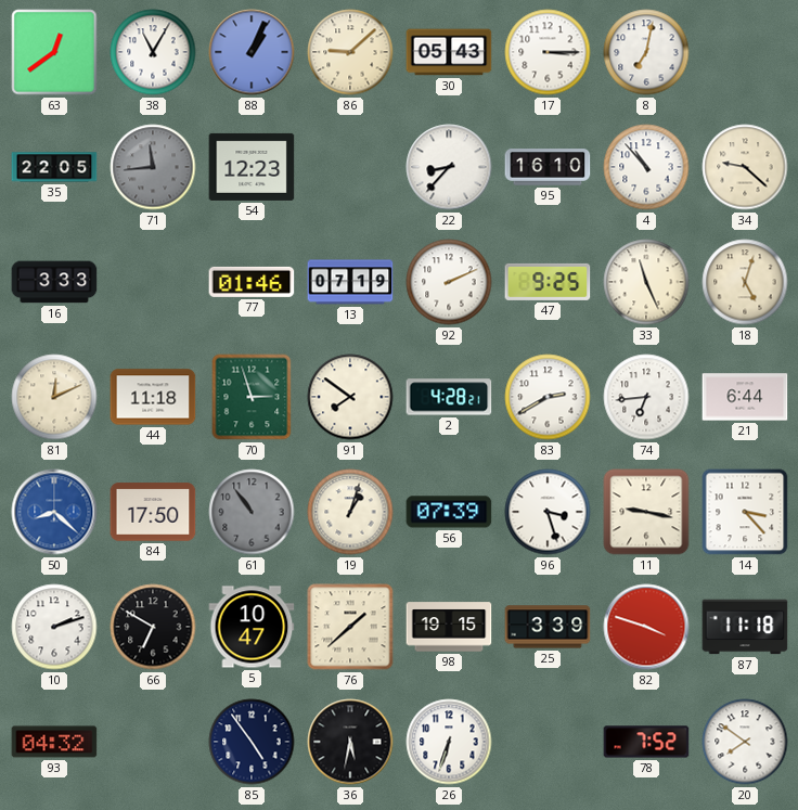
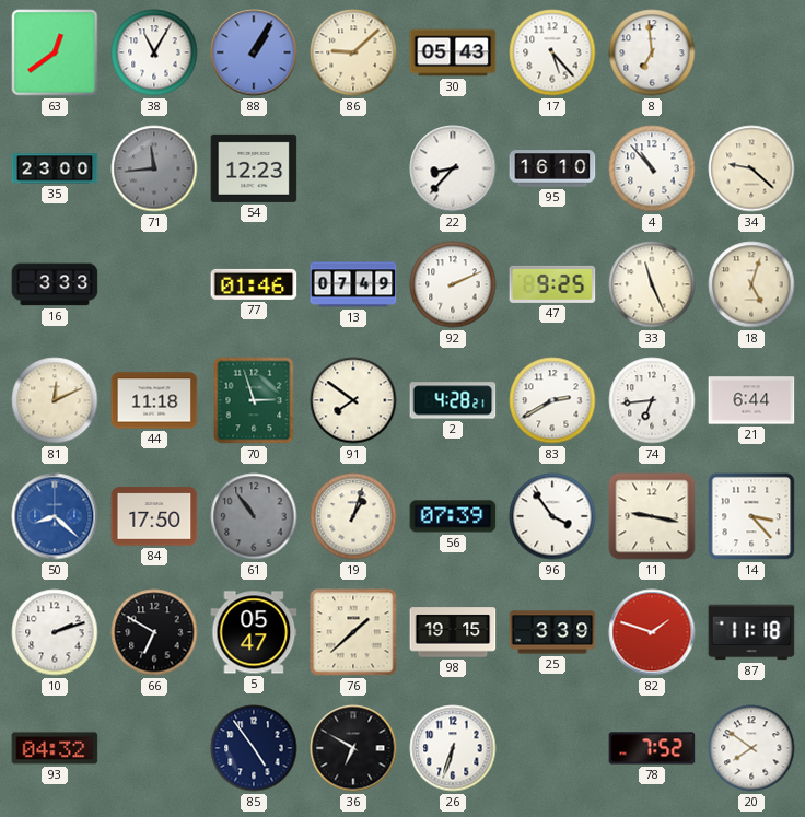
88: 1:04 -> 1:05 (254, 52)
17: 3:15 -> 5:23 (552, 52)
8: 7:02 -> 6:59 (652, 52)
35: 22:05 -> 23:00 (55, 168)
13: 07:19 -> 07:49 (353, 284)
96: 3:27 -> 3:54 (552, 516)
5: 10:47 -> 05:47 (254, 632)
82: 3:48 -> 1:48 (652, 632)
36: 5:32 -> 6:50 (353, 748)
